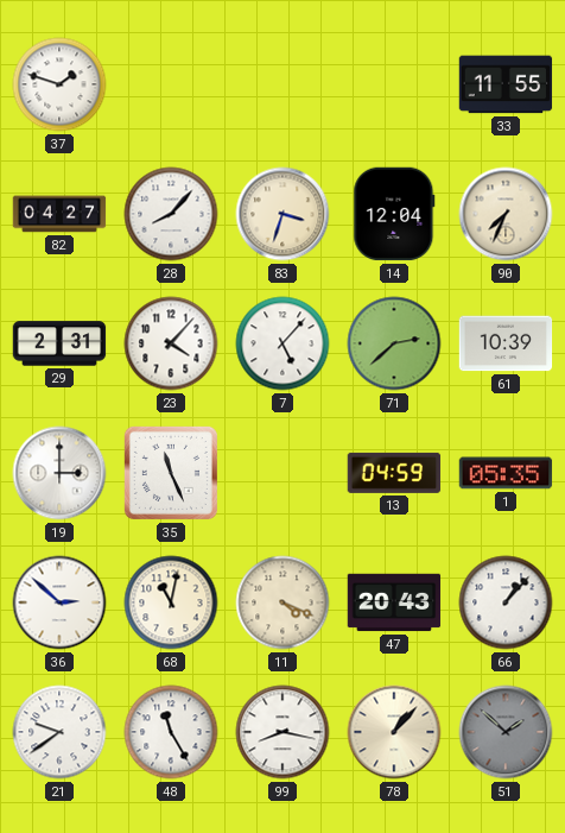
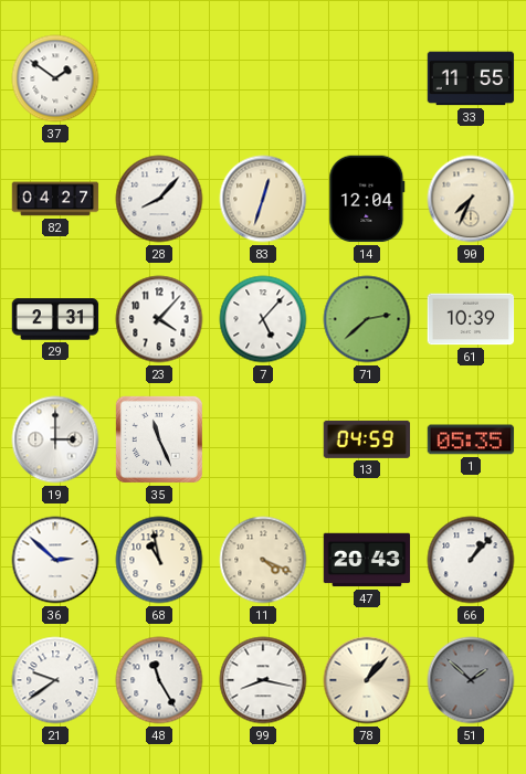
37: 1:48 -> 1:51 (55, 78)
83: 3:33 -> 12:33 (263, 199)
68: 11:02 -> 10:58 (159, 560)
